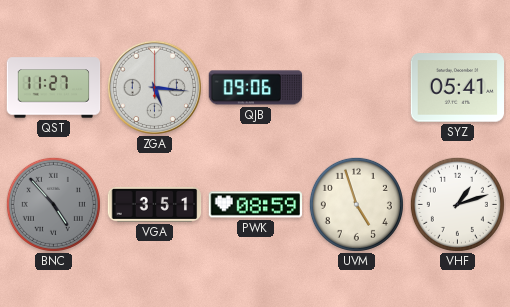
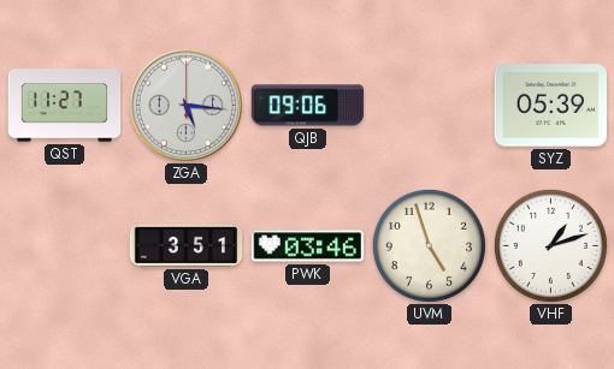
SYZ: 05:41 -> 05:39 (551, 106)
BNC: 4:53 -> none (53, 204)
PWK: 08:59 -> 03:46 (308, 246)
